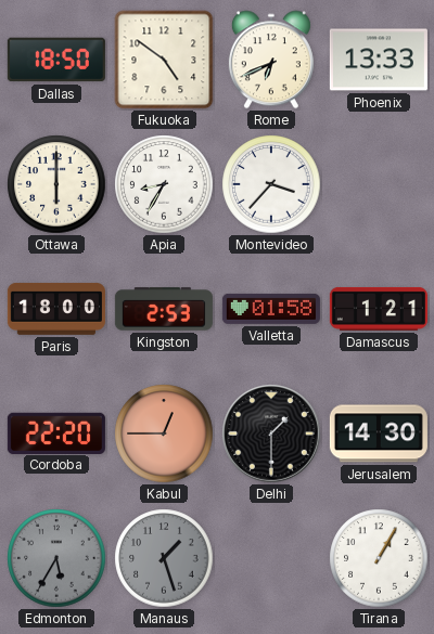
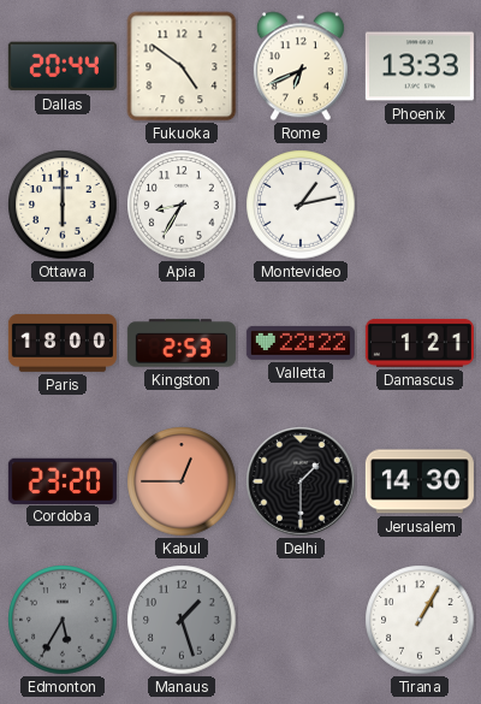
Dallas: 18:50 -> 20:44 (63, 66)
Montevideo: 3:37 -> 1:13 (301, 205)
Valletta: 01:58 -> 22:22 (301, 343)
Cordoba: 22:20 -> 23:20 (63, 480)
